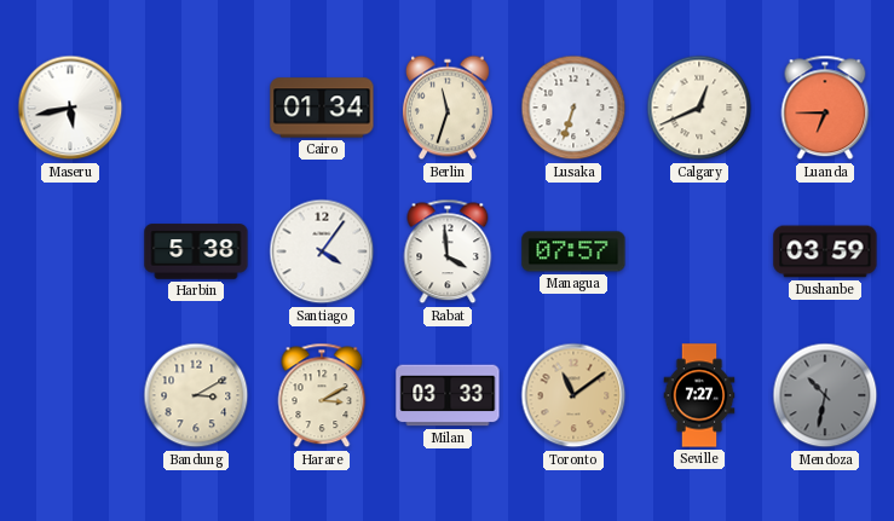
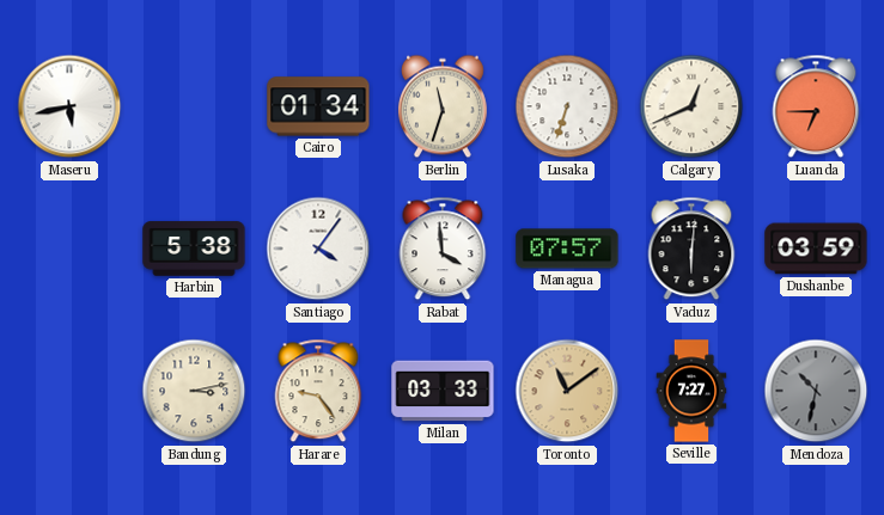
Vaduz: none -> 6:01 (691, 249)
Bandung: 3:10 -> 3:13 (194, 391)
Harare: 3:10 -> 9:24 (318, 391)
